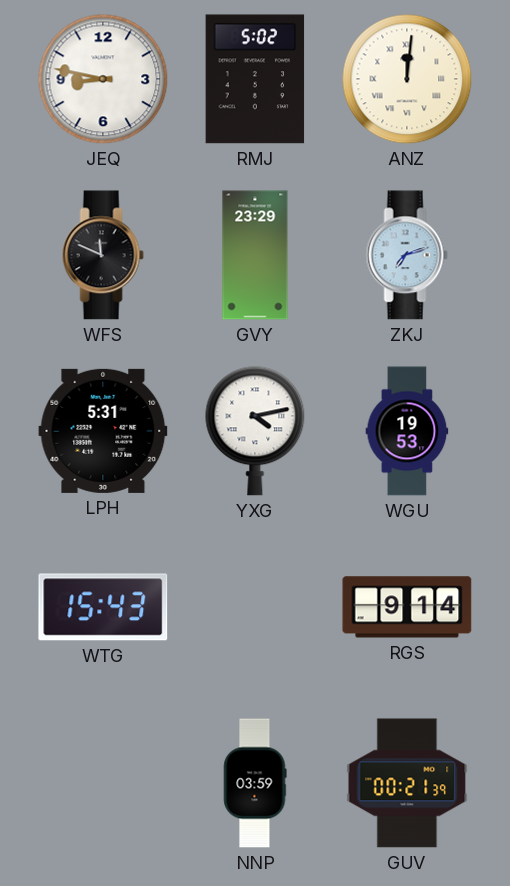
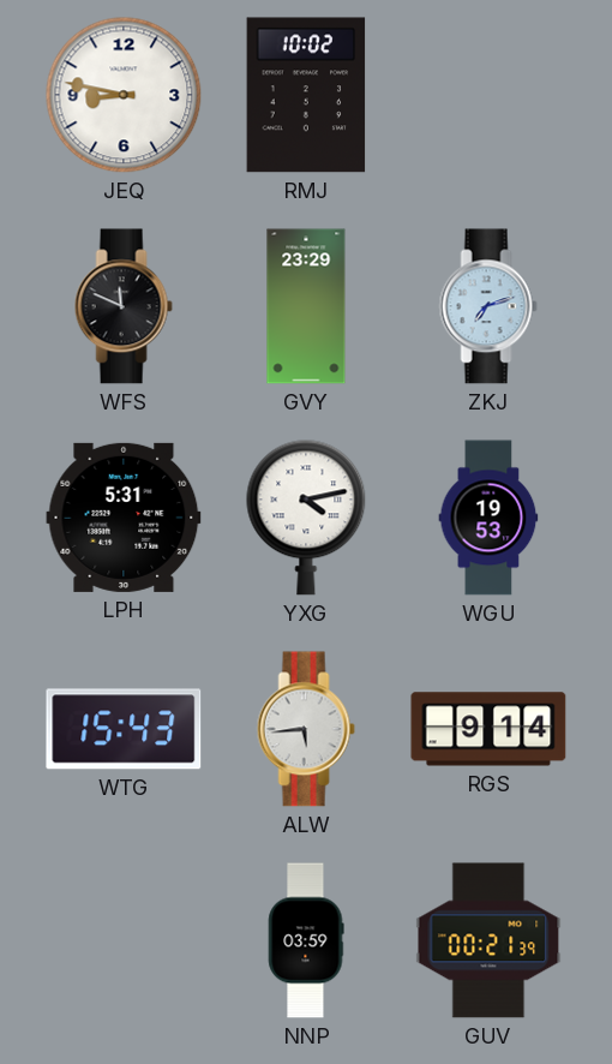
RMJ: 5:02 -> 10:02 (306, 95)
ANZ: 12:01 -> none (407, 79)
ALW: none -> 5:44 (306, 729)
